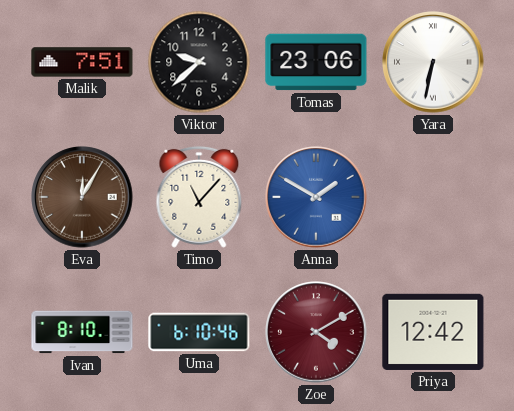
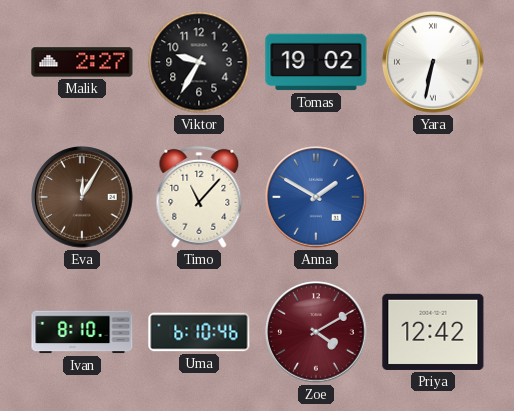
Malik: 7:51 -> 2:27 (82, 62)
Viktor: 9:38 -> 9:35 (199, 62)
Tomas: 23:06 -> 19:02 (316, 62)
